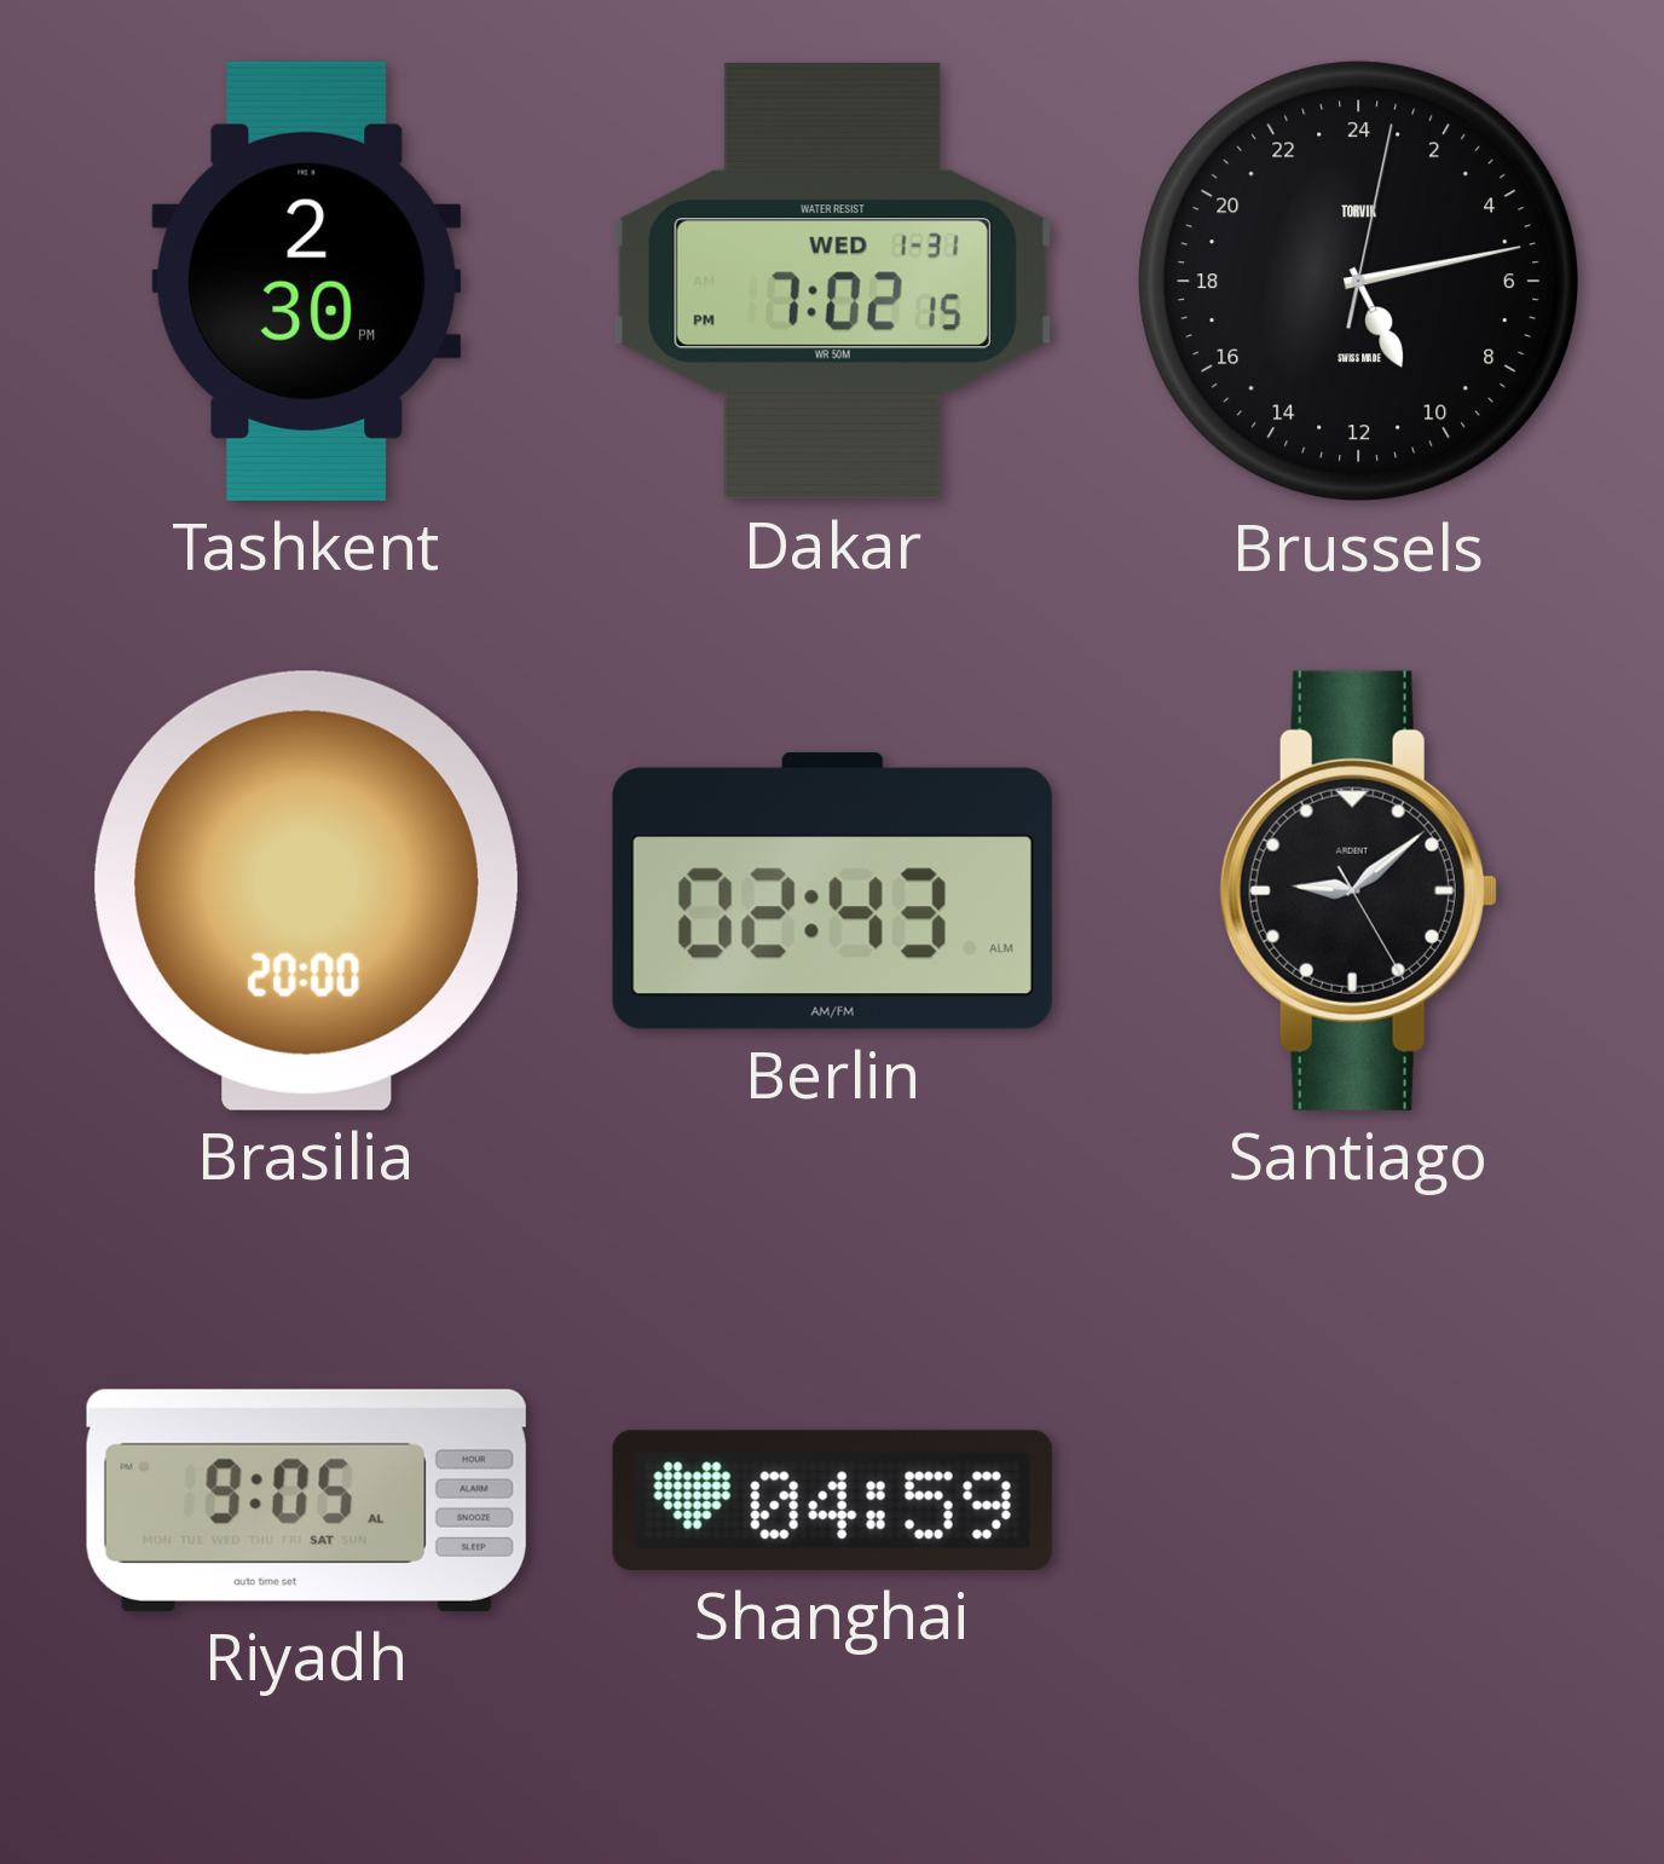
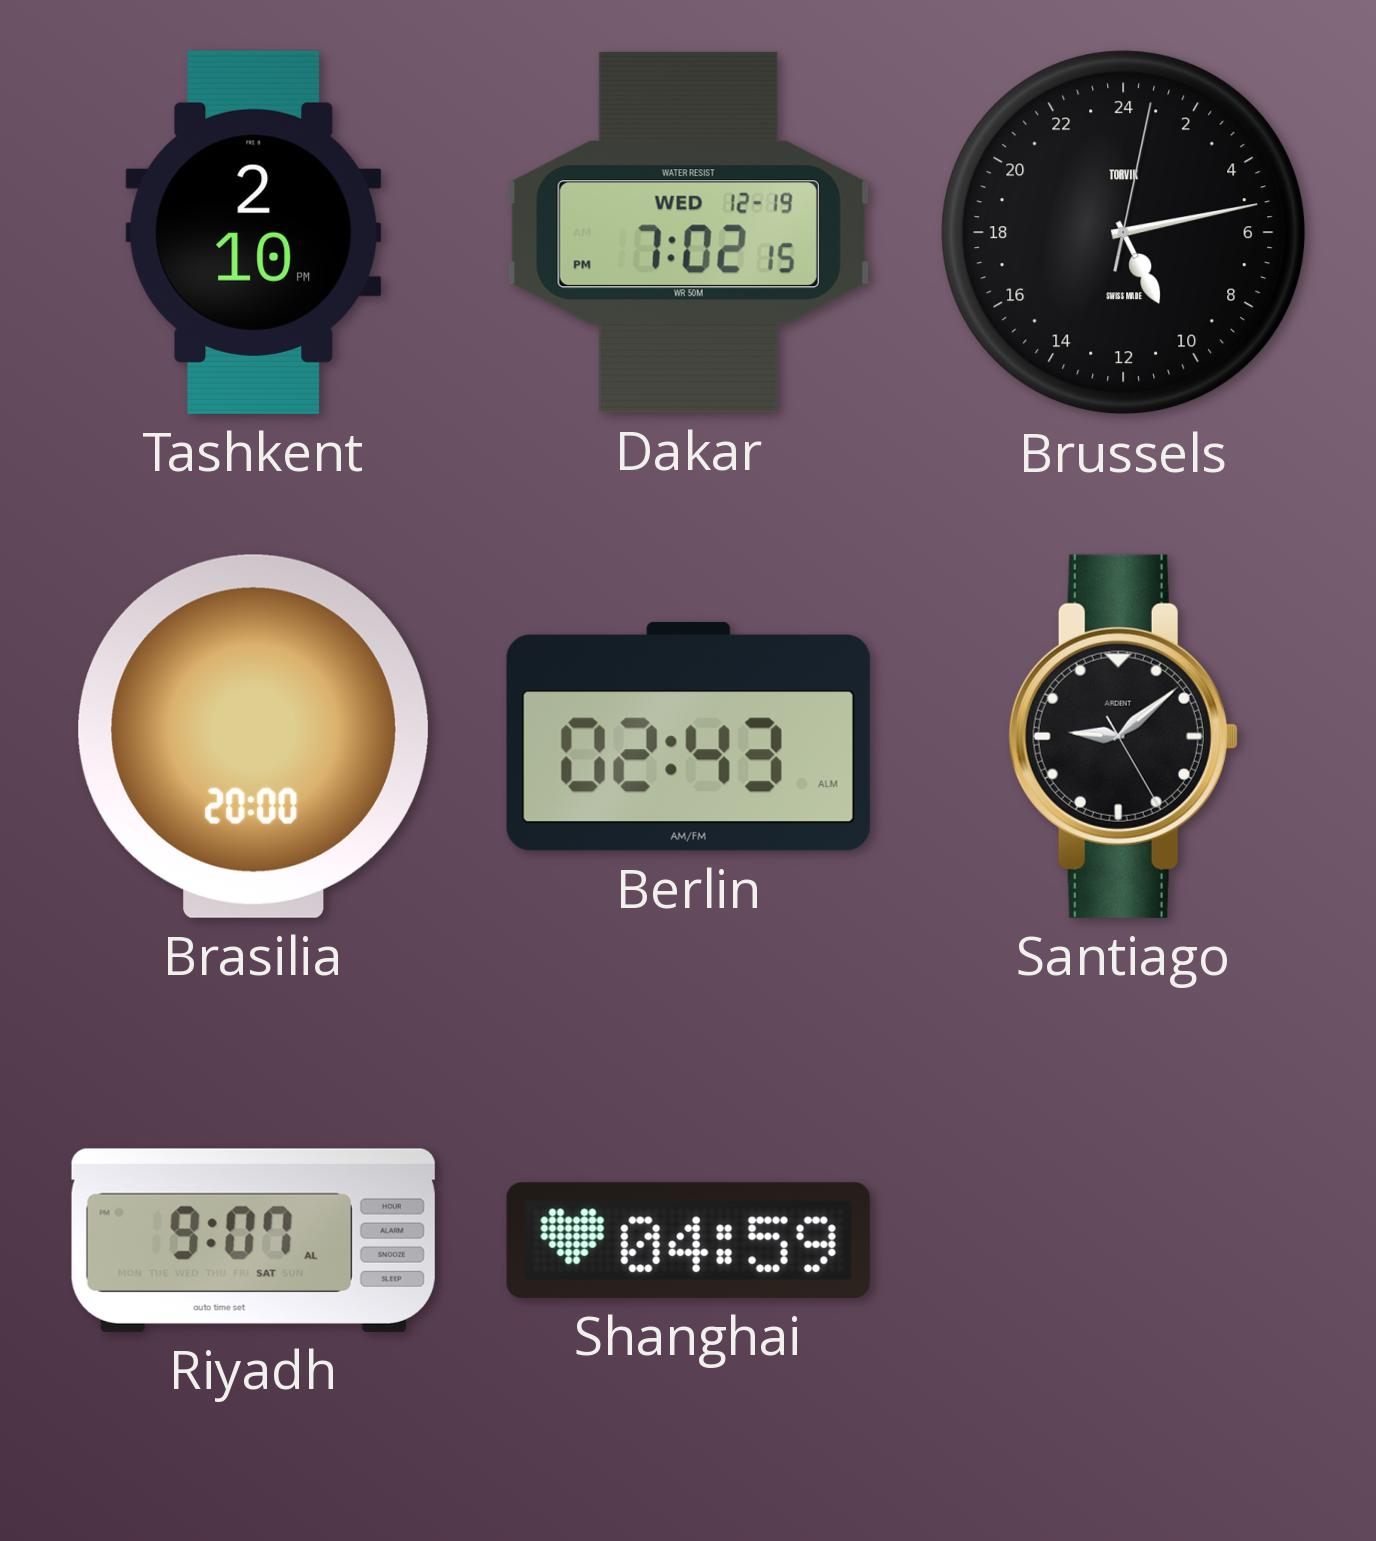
Tashkent: 2:30 -> 2:10 (254, 232)
Dakar date: WED 1-31 -> WED 12-19 (688, 232)
Riyadh: 9:05 -> 9:07 (253, 1240)
